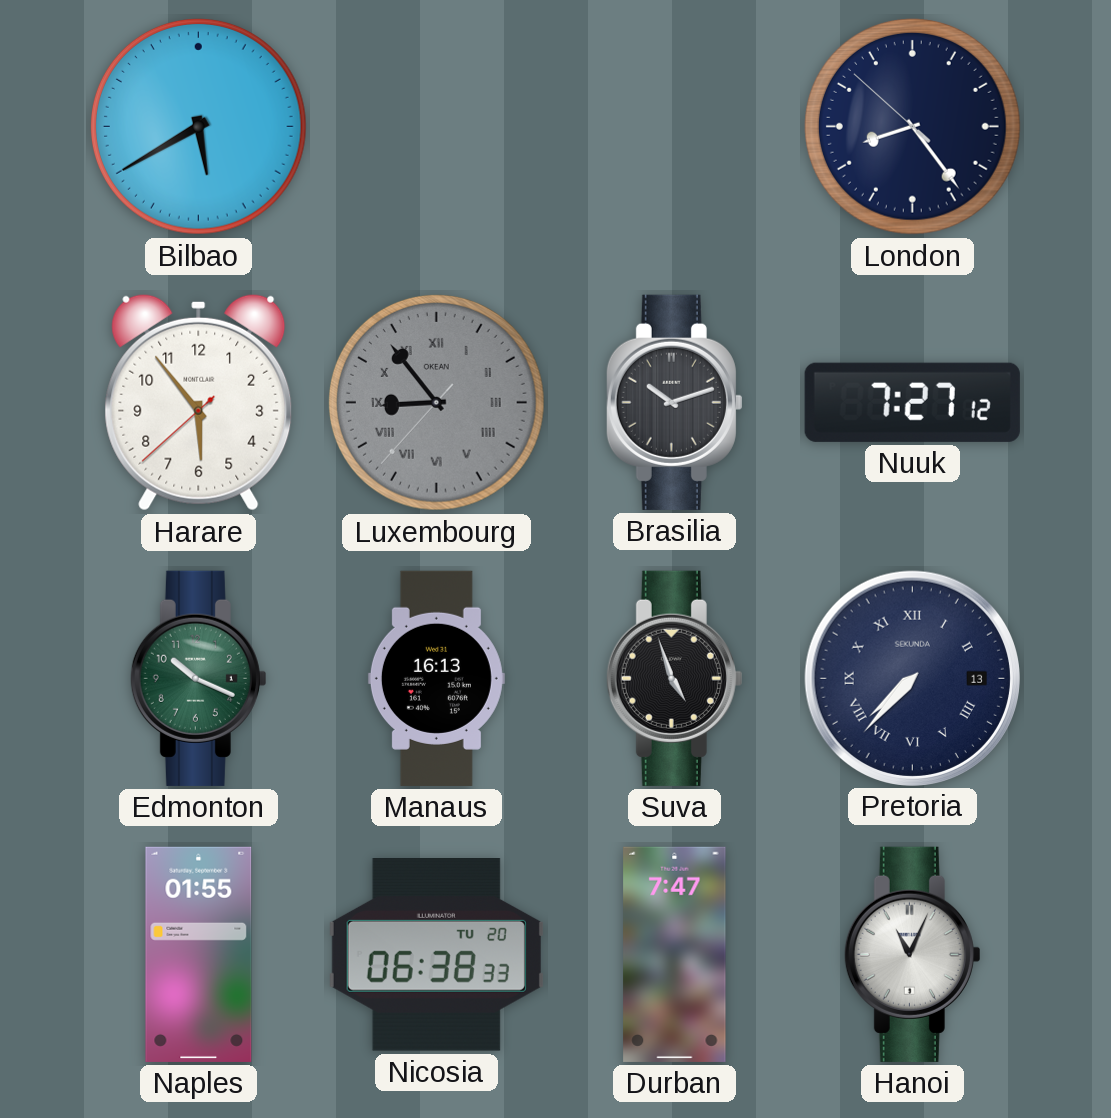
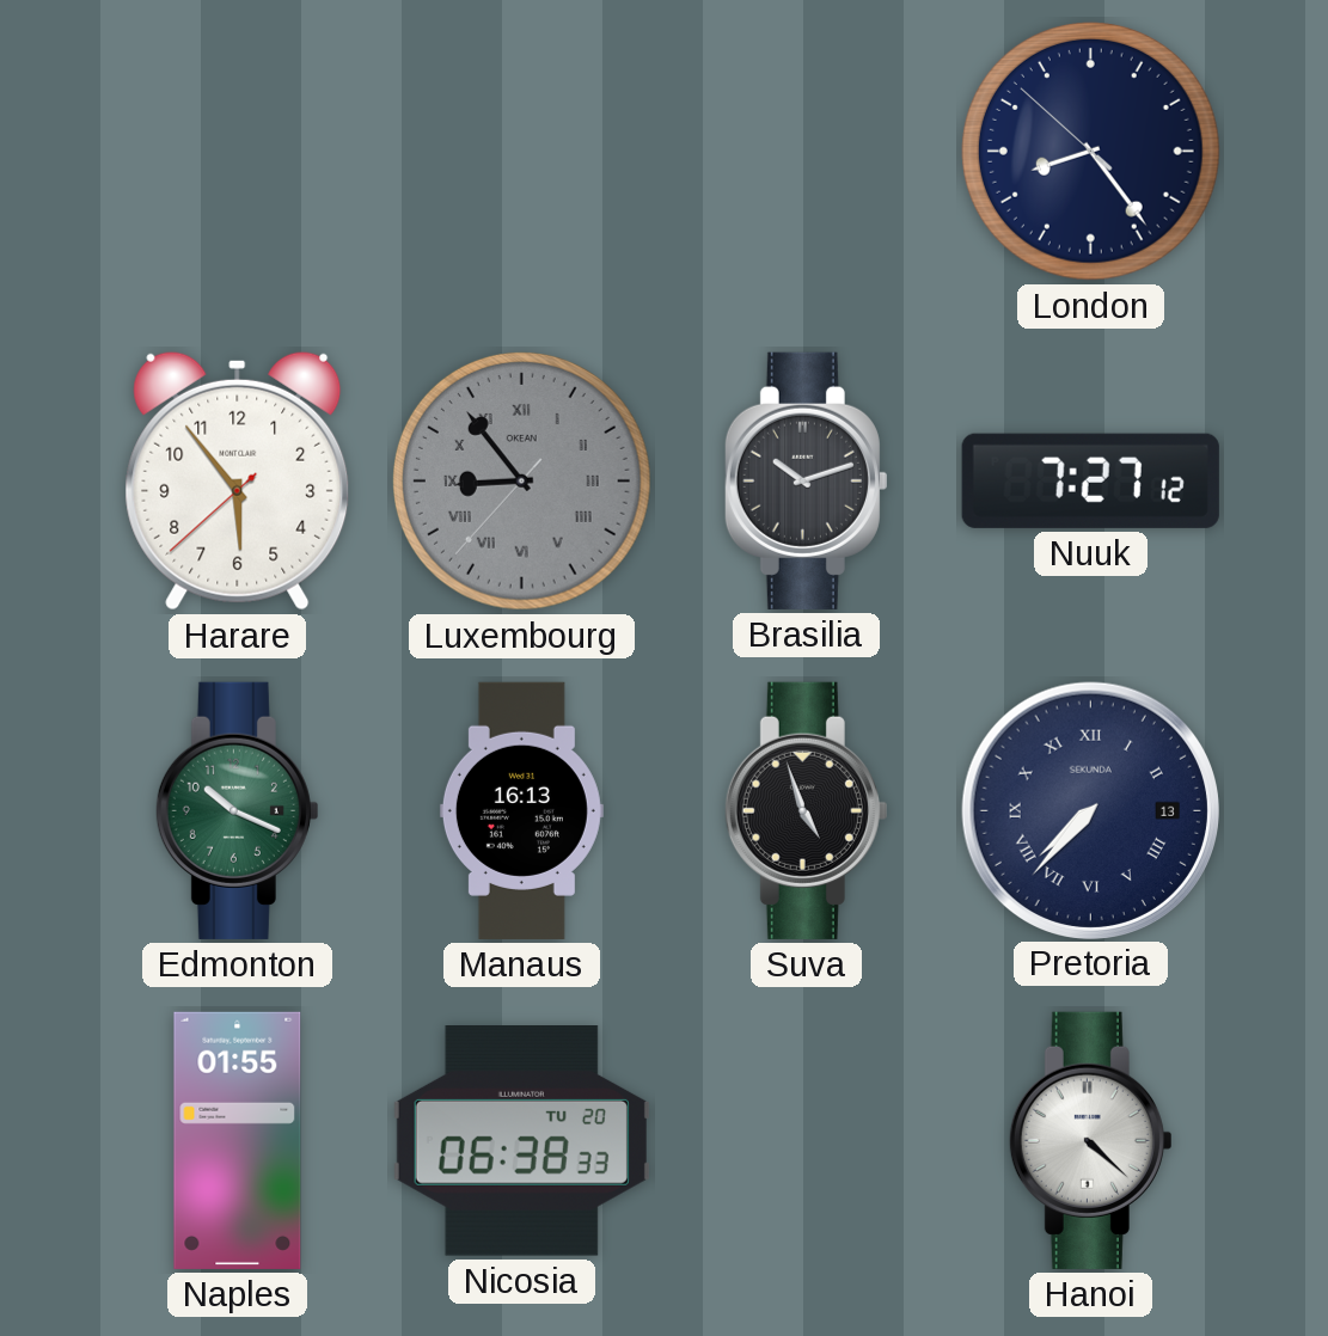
Bilbao: 5:40 -> none (198, 126)
Durban: 7:47 -> none (675, 954)
Hanoi: 11:04 -> 4:22 (1090, 1140)
